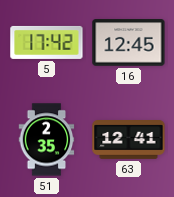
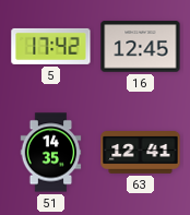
51: 2:35 -> 14:35 (51, 153)
